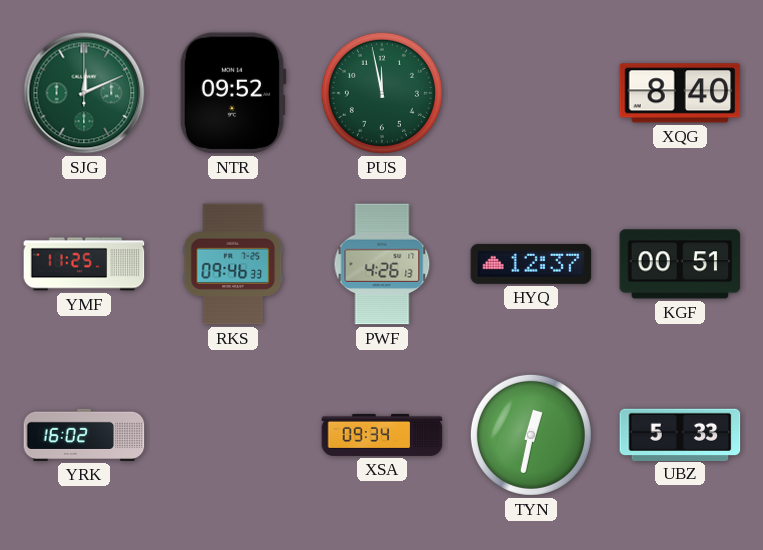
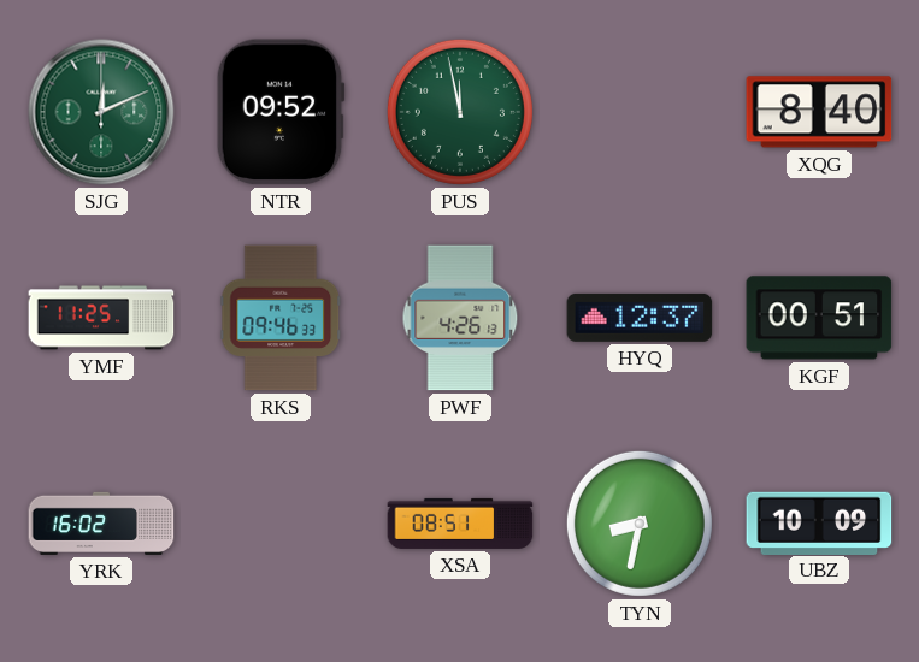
XSA: 09:34 -> 08:51 (460, 524)
TYN: 12:32 -> 8:32 (640, 524)
UBZ: 5:33 -> 10:09 (819, 522)
